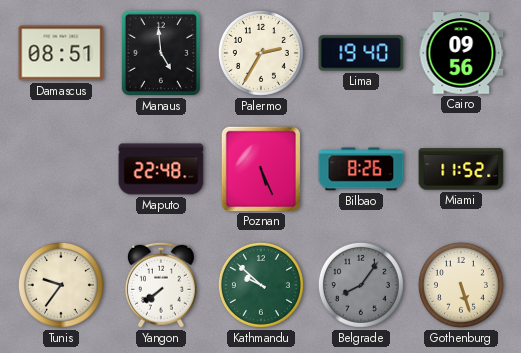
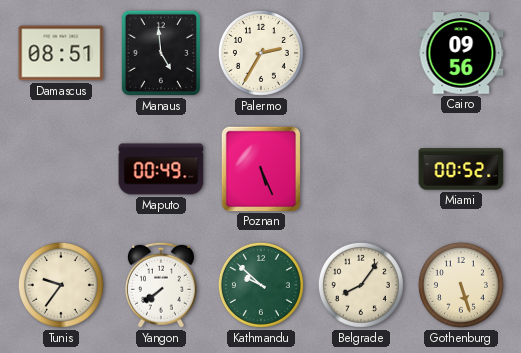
Lima: 19:40 -> none (361, 53)
Maputo: 22:48 -> 00:49 (161, 169)
Bilbao: 8:26 -> none (361, 169)
Miami: 11:52 -> 00:52 (461, 169)
Belgrade dial: grey -> cream (361, 285)
